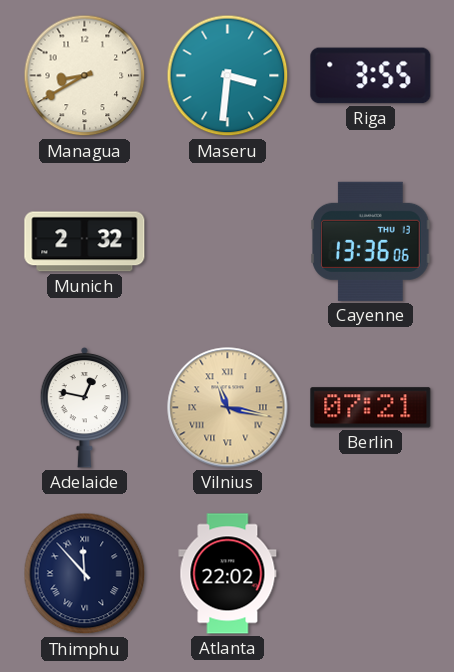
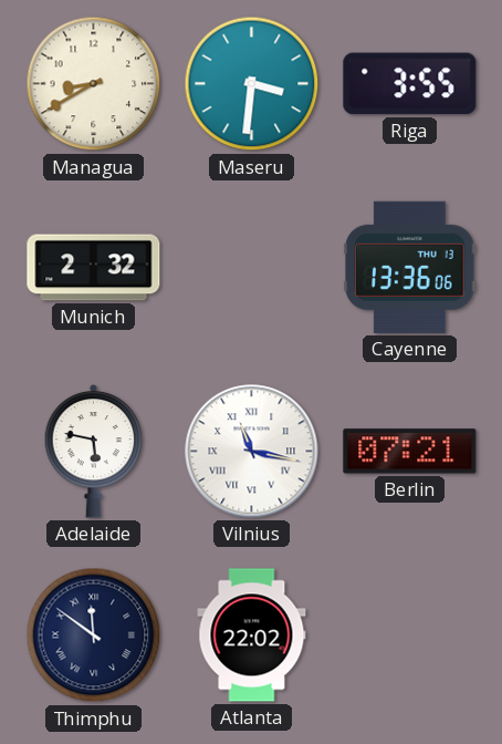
Adelaide: 12:47 -> 5:47 (94, 451)
Vilnius dial: champagne -> white (252, 452)
Thimphu: 11:53 -> 11:51 (94, 635)
